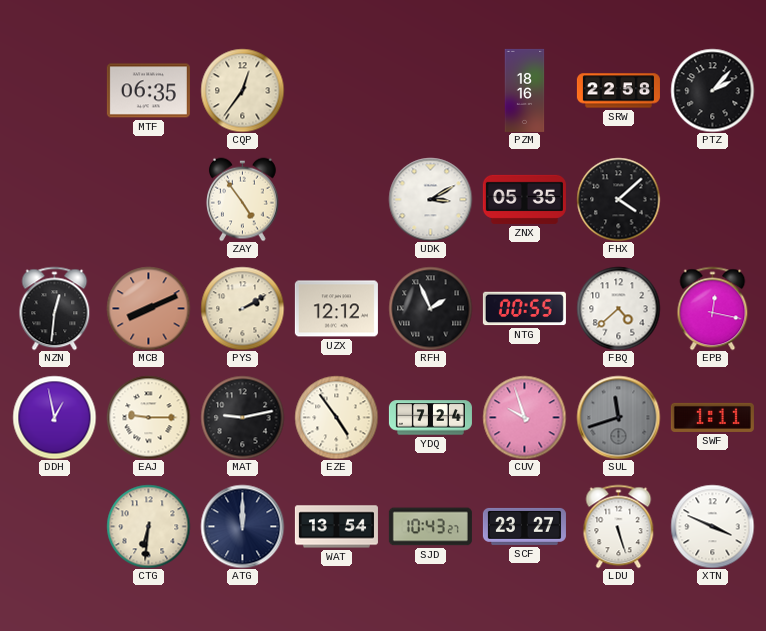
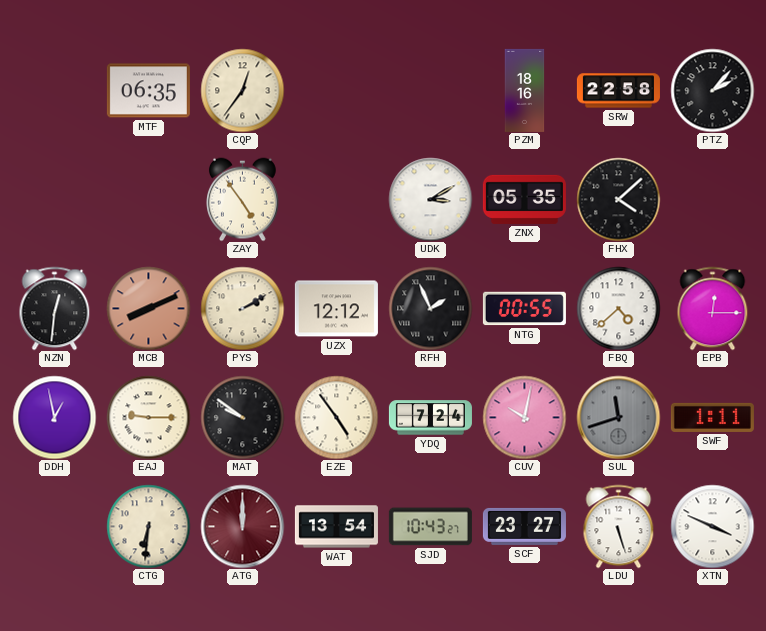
EPB: 12:17 -> 12:15 (713, 308)
MAT: 9:13 -> 9:51 (242, 417)
CUV: 9:57 -> 10:02 (524, 417)
ATG dial: navy -> burgundy (242, 526)
